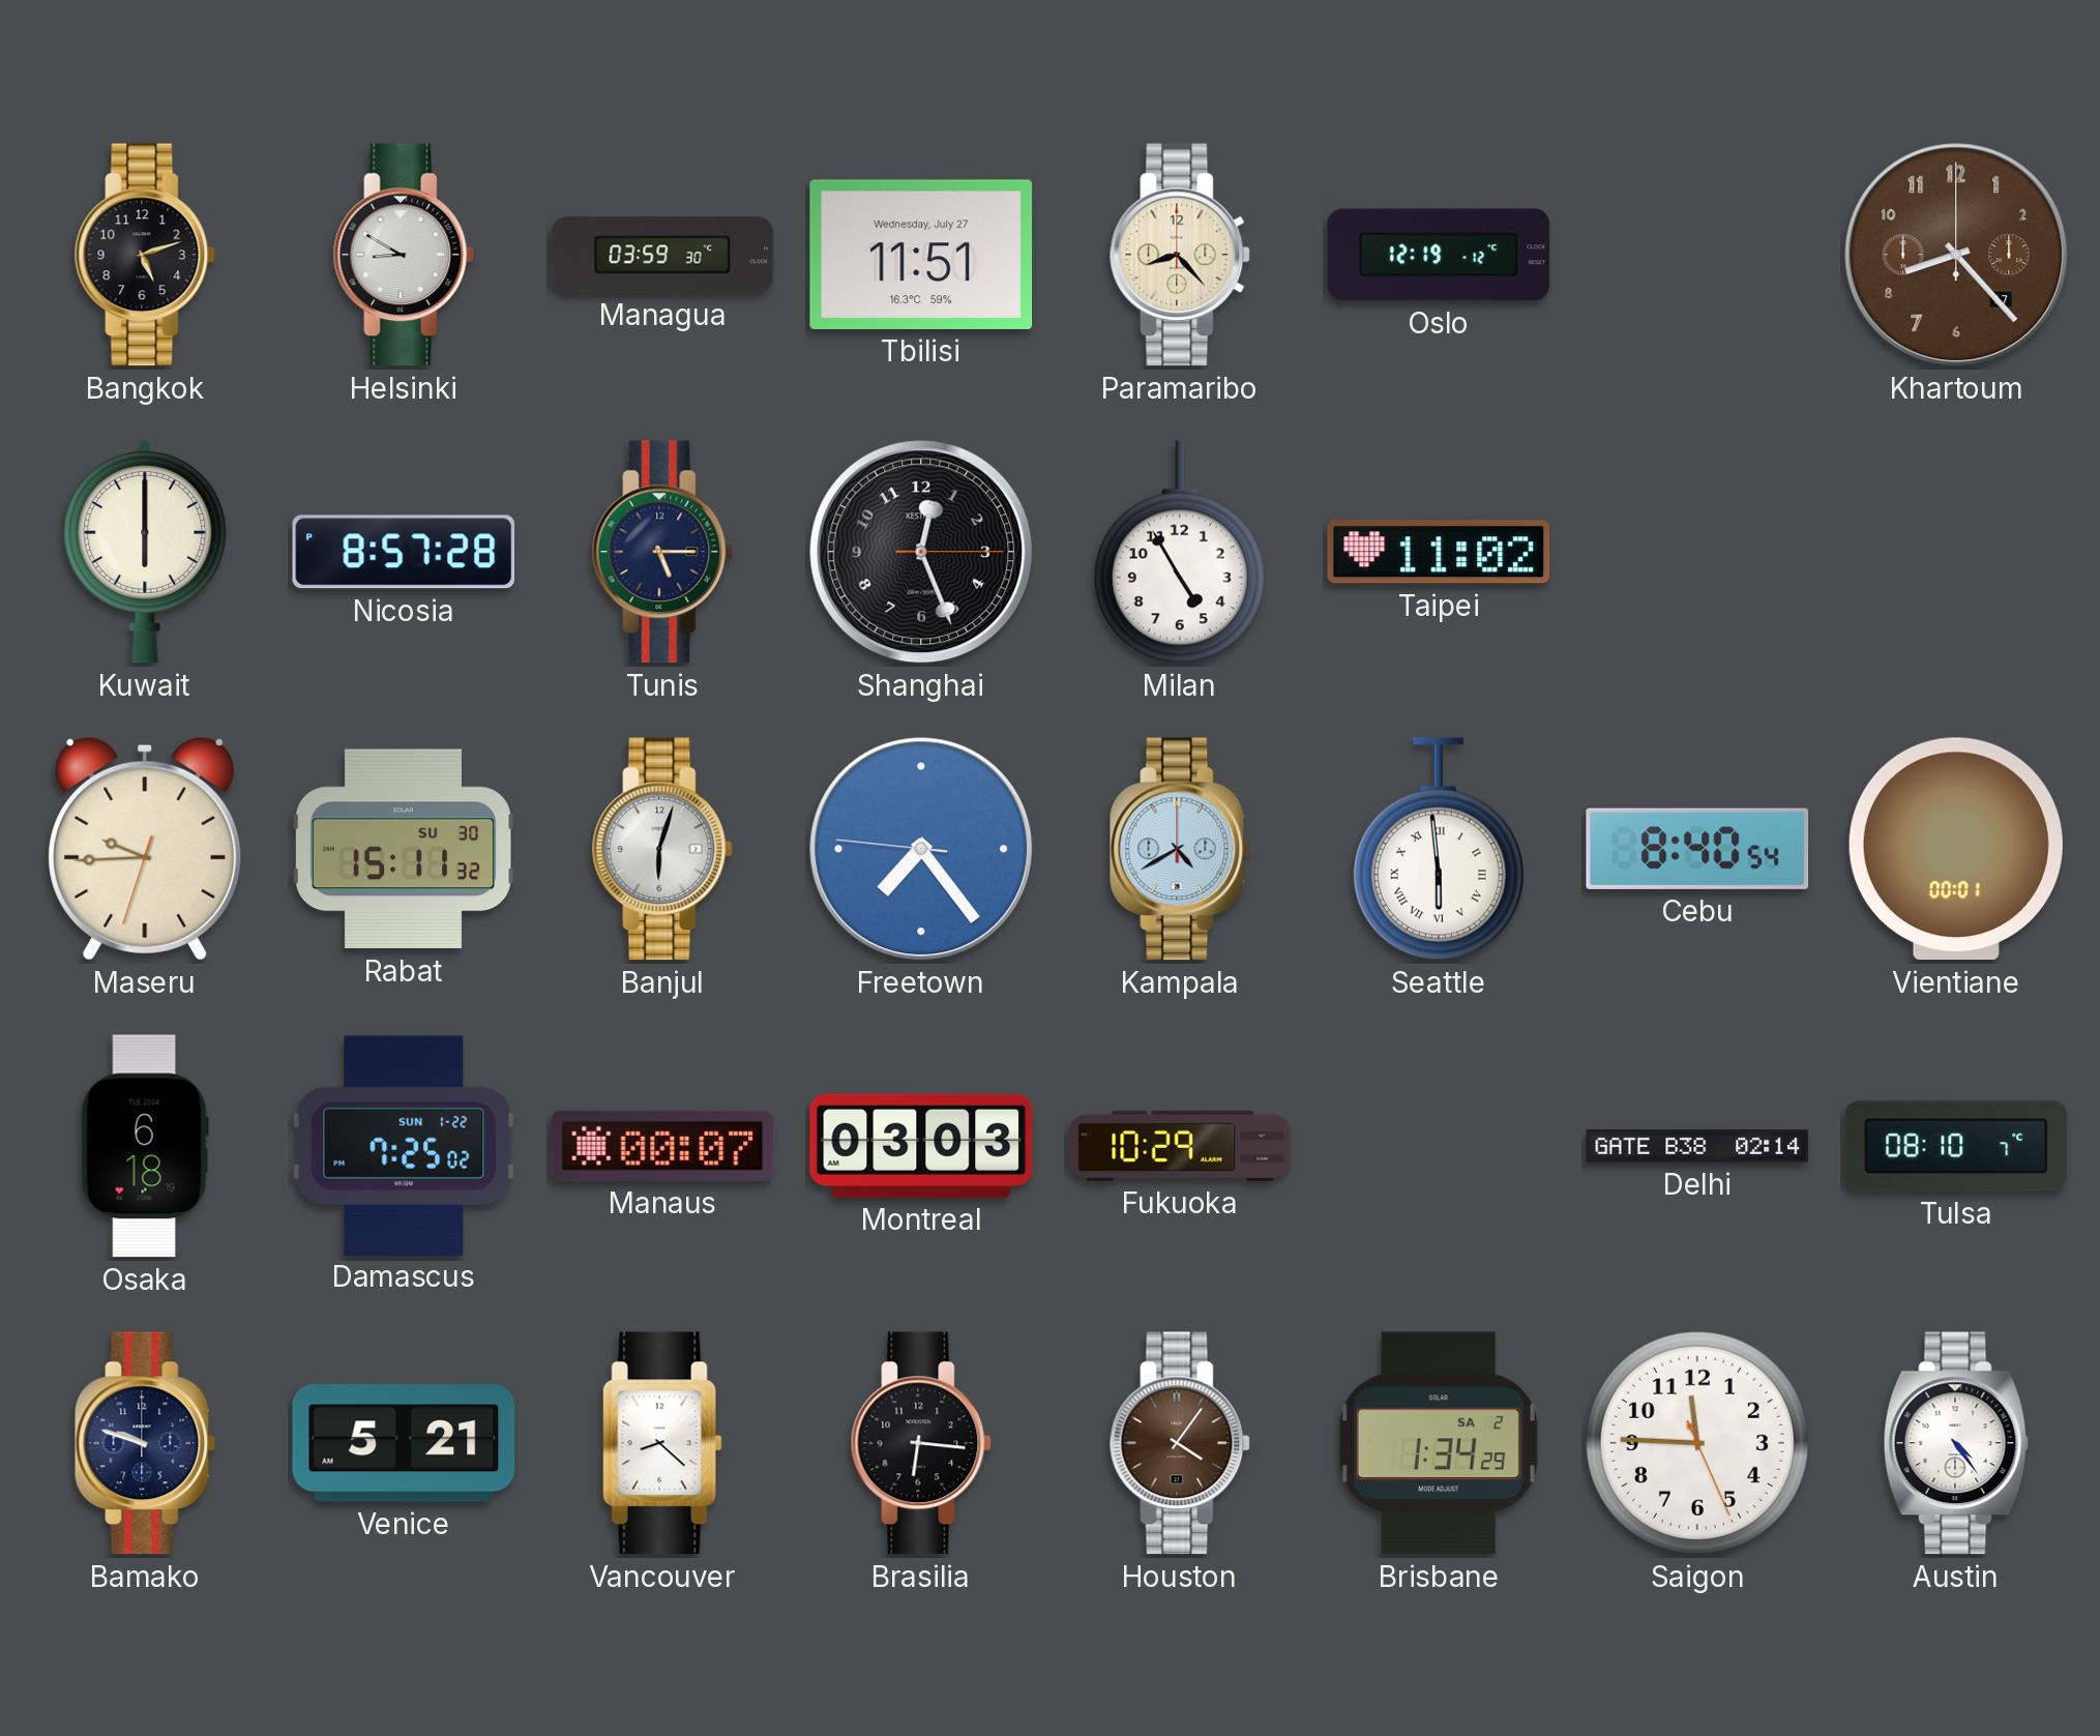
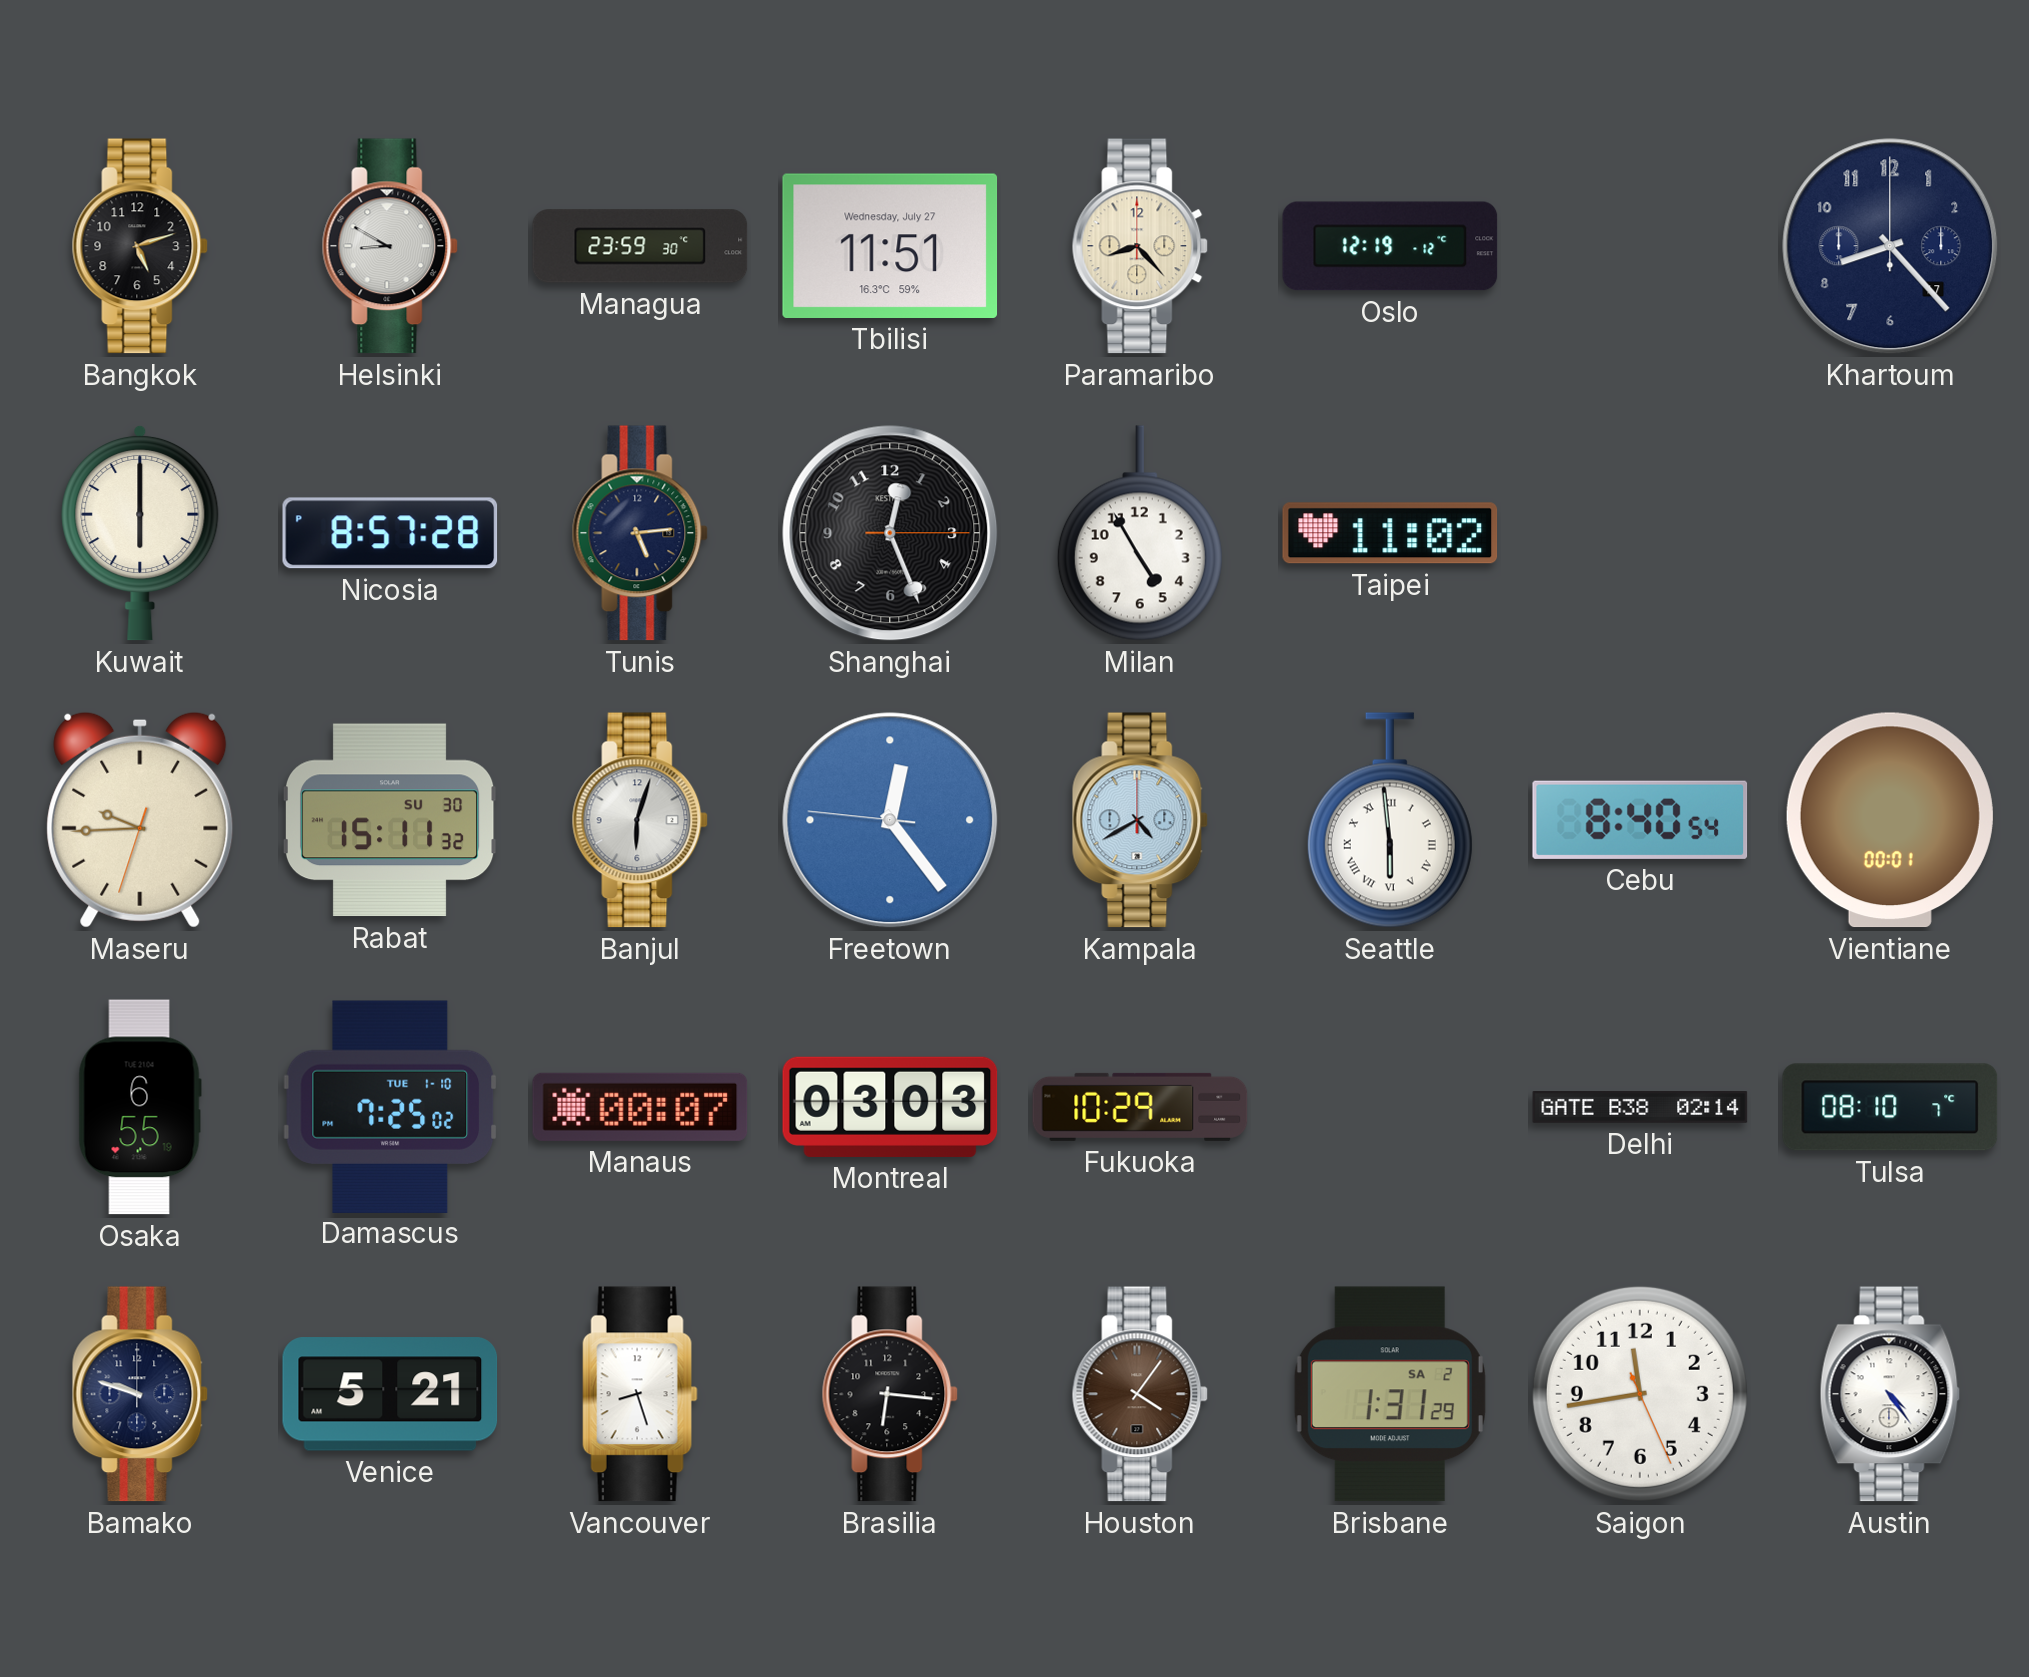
Managua: 03:59 -> 23:59 (640, 246)
Khartoum dial: brown -> navy (1890, 246)
Tunis: 5:15 -> 5:14 (640, 533)
Freetown: 7:23 -> 12:23 (890, 820)
Osaka: 6:18 -> 6:55 (140, 1107)
Damascus date: SUN 1-22 -> TUE 1-10 (390, 1106)
Vancouver: 8:22 -> 8:27 (640, 1394)
Brisbane: 1:34 -> 1:31 (1390, 1394)
Saigon: 11:45 -> 11:43 (1640, 1394)
